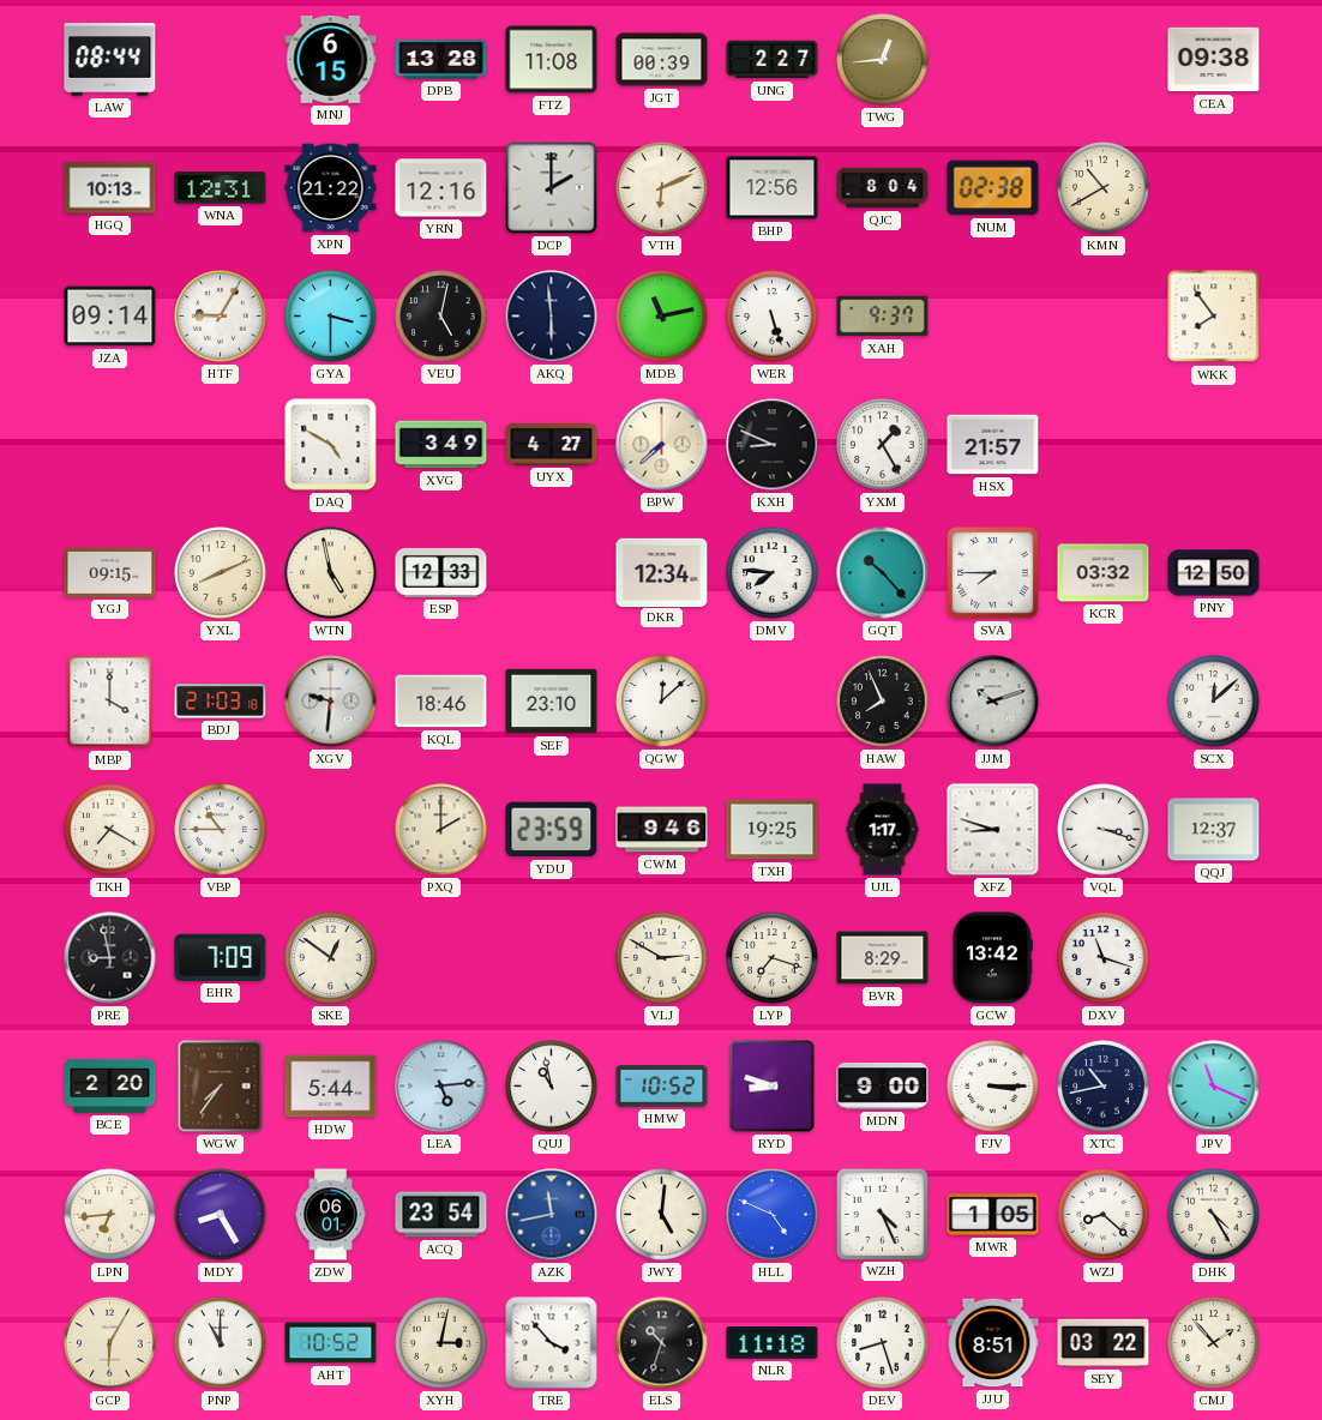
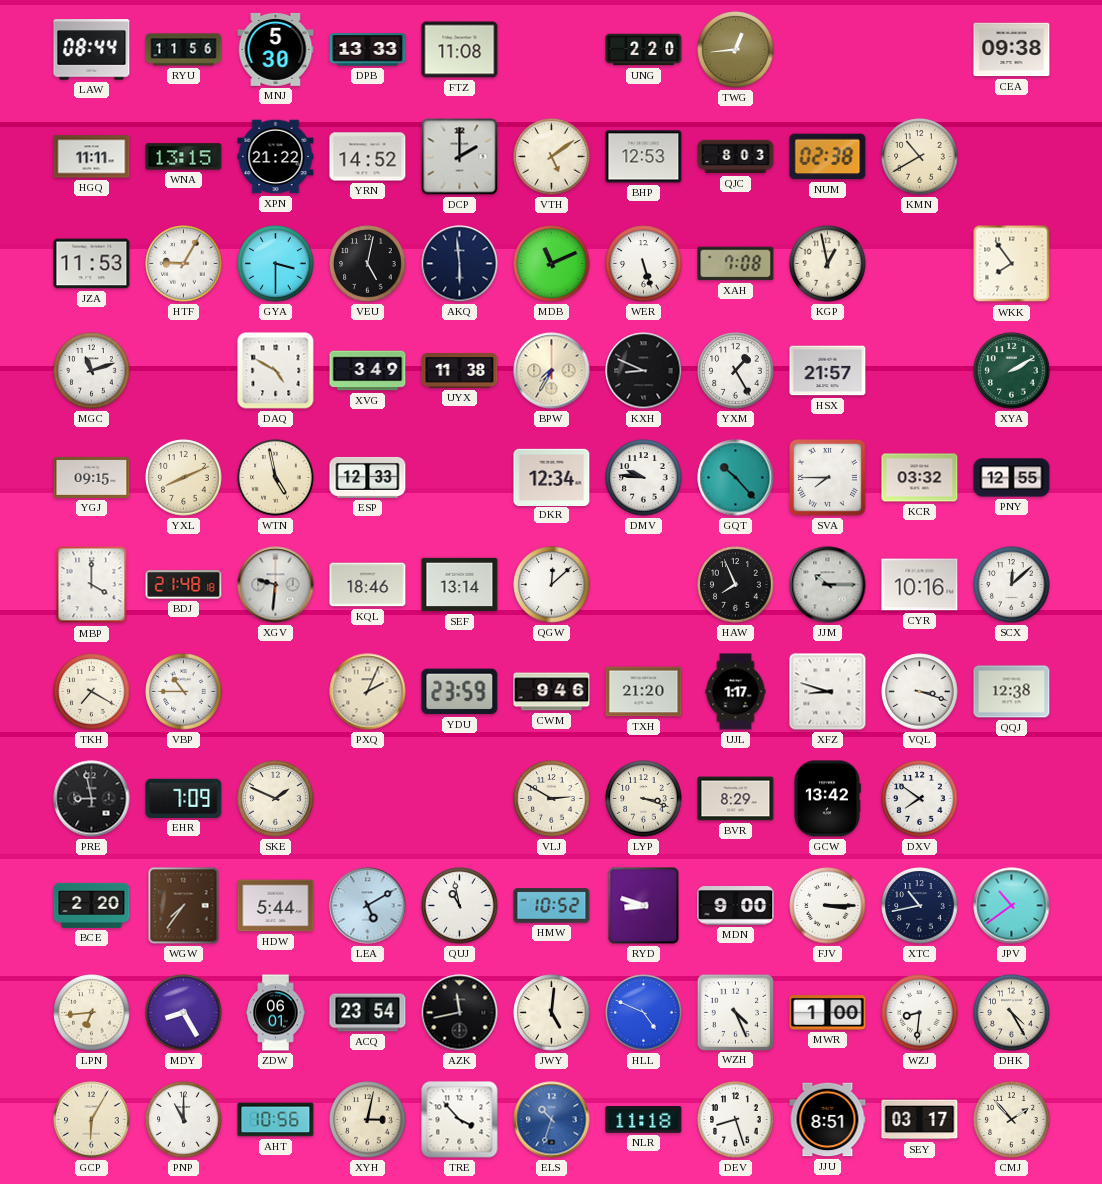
RYU: none -> 11:56 (184, 50)
MNJ: 6:15 -> 5:30 (276, 49)
DPB: 13:28 -> 13:33 (368, 50)
JGT: 00:39 -> none (662, 60)
UNG: 2:27 -> 2:20 (644, 50)
HGQ: 10:13 -> 11:11 (92, 157)
WNA: 12:31 -> 13:15 (184, 157)
YRN: 12:16 -> 14:52 (368, 157)
VTH: 6:11 -> 5:09 (552, 157)
BHP: 12:56 -> 12:53 (644, 157)
QJC: 8:04 -> 8:03 (736, 157)
JZA: 09:14 -> 11:53 (92, 264)
MDB: 11:13 -> 11:11 (552, 264)
XAH: 9:37 -> 7:08 (736, 264)
KGP: none -> 12:58 (828, 264)
MGC: none -> 11:12 (92, 371)
UYX: 4:27 -> 11:38 (460, 371)
BPW: 7:38 -> 7:35 (552, 371)
XYA: none -> 2:10 (1012, 371)
DMV: 7:46 -> 9:46 (644, 478)
PNY: 12:50 -> 12:55 (1012, 478)
BDJ: 21:03 -> 21:48 (184, 585)
SEF: 23:10 -> 13:14 (460, 585)
JJM: 10:12 -> 10:15 (828, 585)
CYR: none -> 10:16 (920, 585)
PXQ: 2:00 -> 2:04 (368, 692)
TXH: 19:25 -> 21:20 (644, 692)
QQJ: 12:37 -> 12:38 (1012, 692)
SKE: 12:51 -> 1:49 (276, 799)
LYP: 7:18 -> 3:18 (644, 799)
DXV: 11:18 -> 7:51 (920, 799)
LEA: 5:14 -> 5:10 (368, 906)
JPV: 11:19 -> 10:39 (1012, 906)
AZK dial: blue -> black (460, 1013)
MWR: 1:05 -> 1:00 (828, 1013)
WZJ: 8:22 -> 8:31 (920, 1013)
AHT: 10:52 -> 10:56 (276, 1120)
ELS dial: black -> blue (552, 1120)
SEY: 03:22 -> 03:17 (920, 1120)
